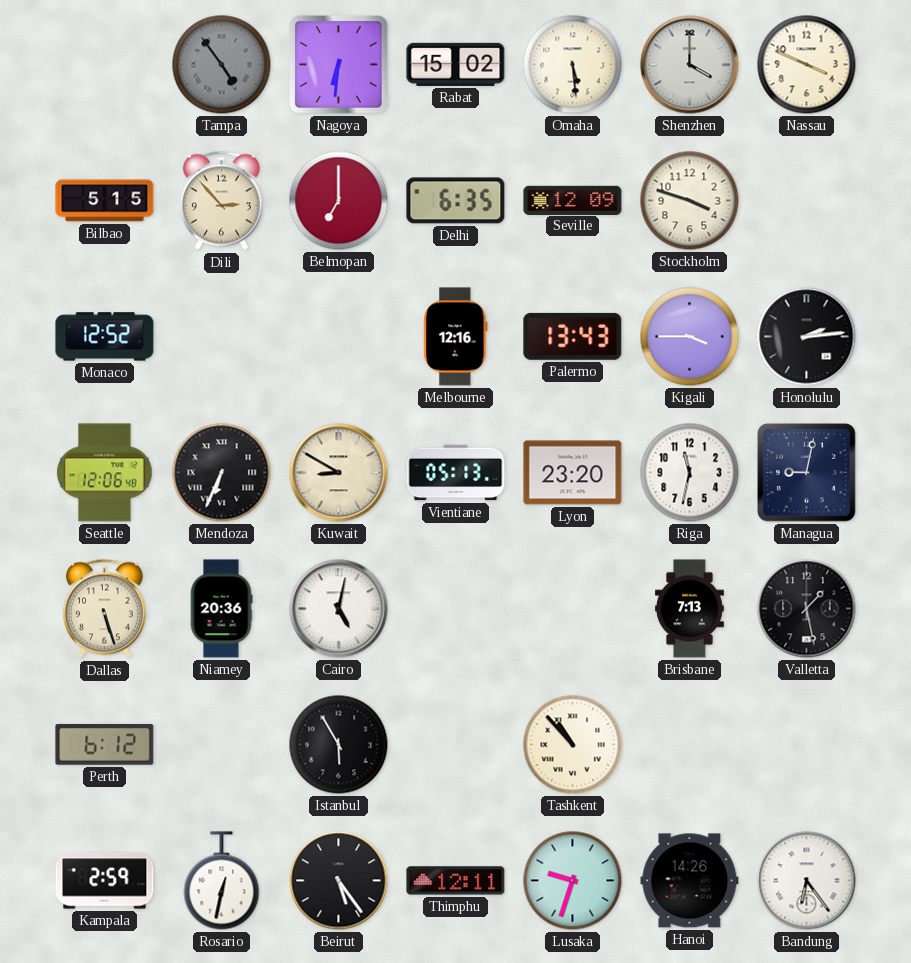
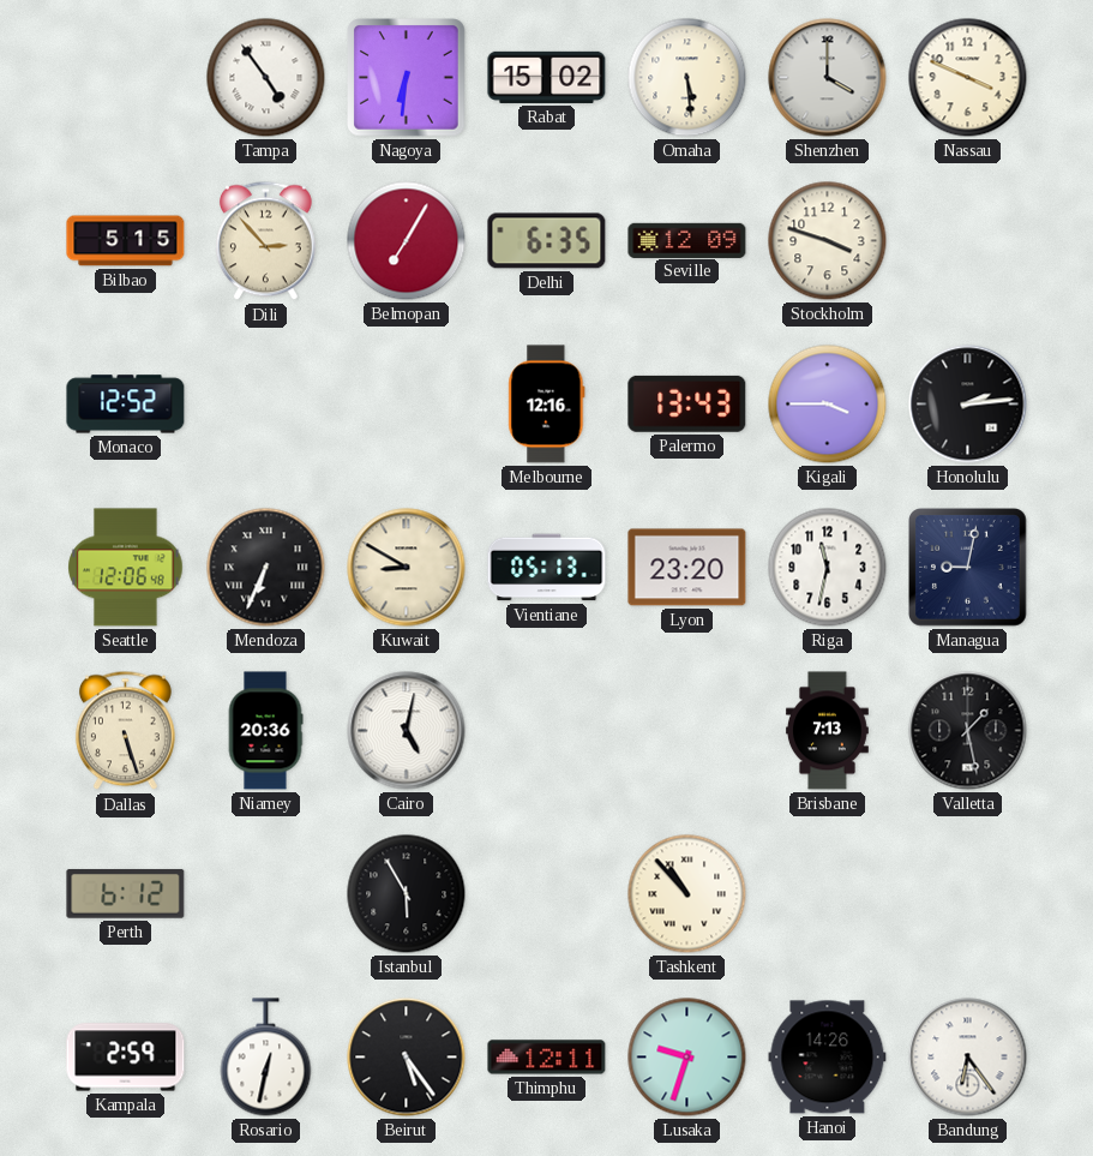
Tampa dial: grey -> white (266, 78)
Belmopan: 7:00 -> 7:05 (407, 241)
